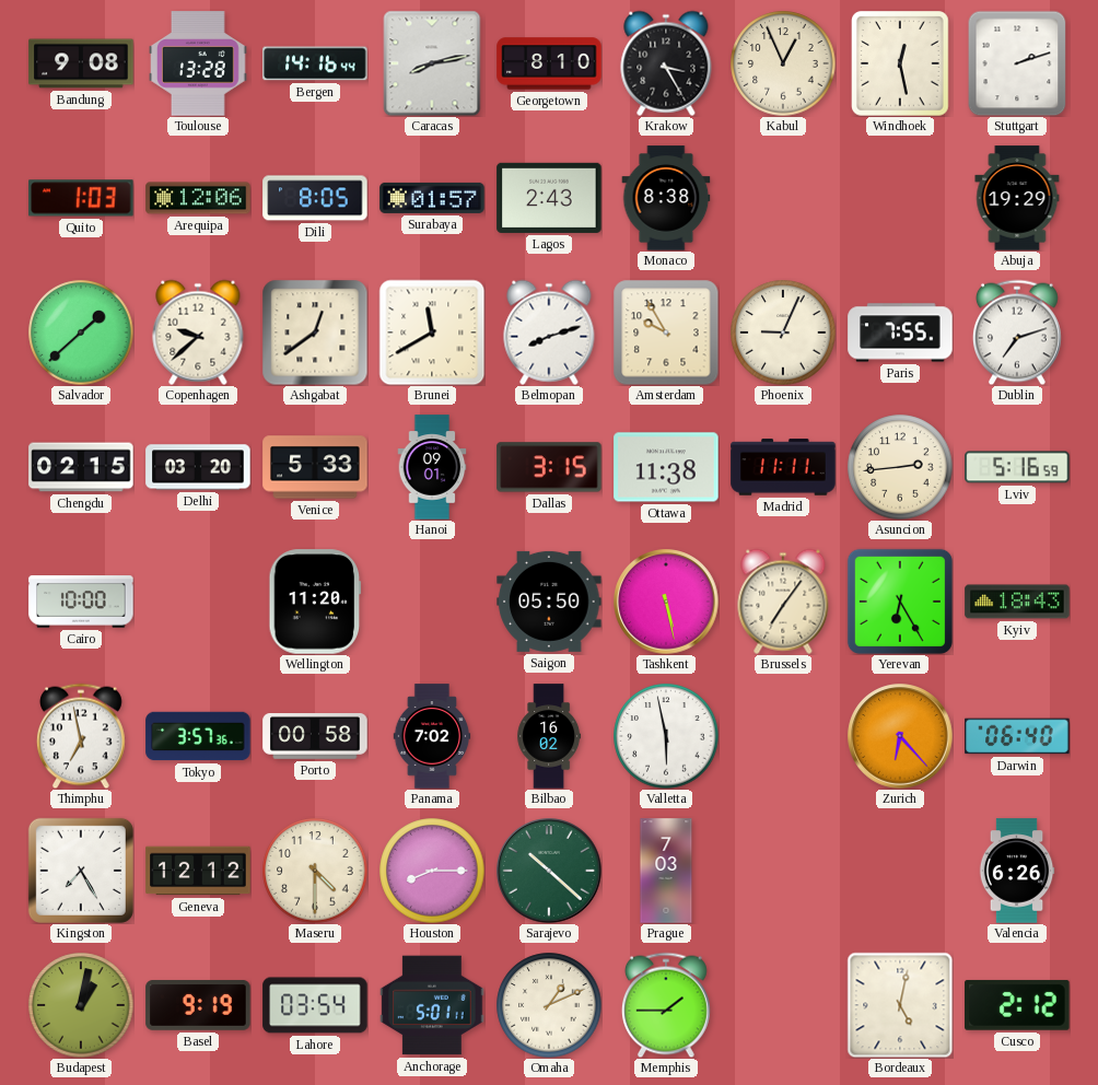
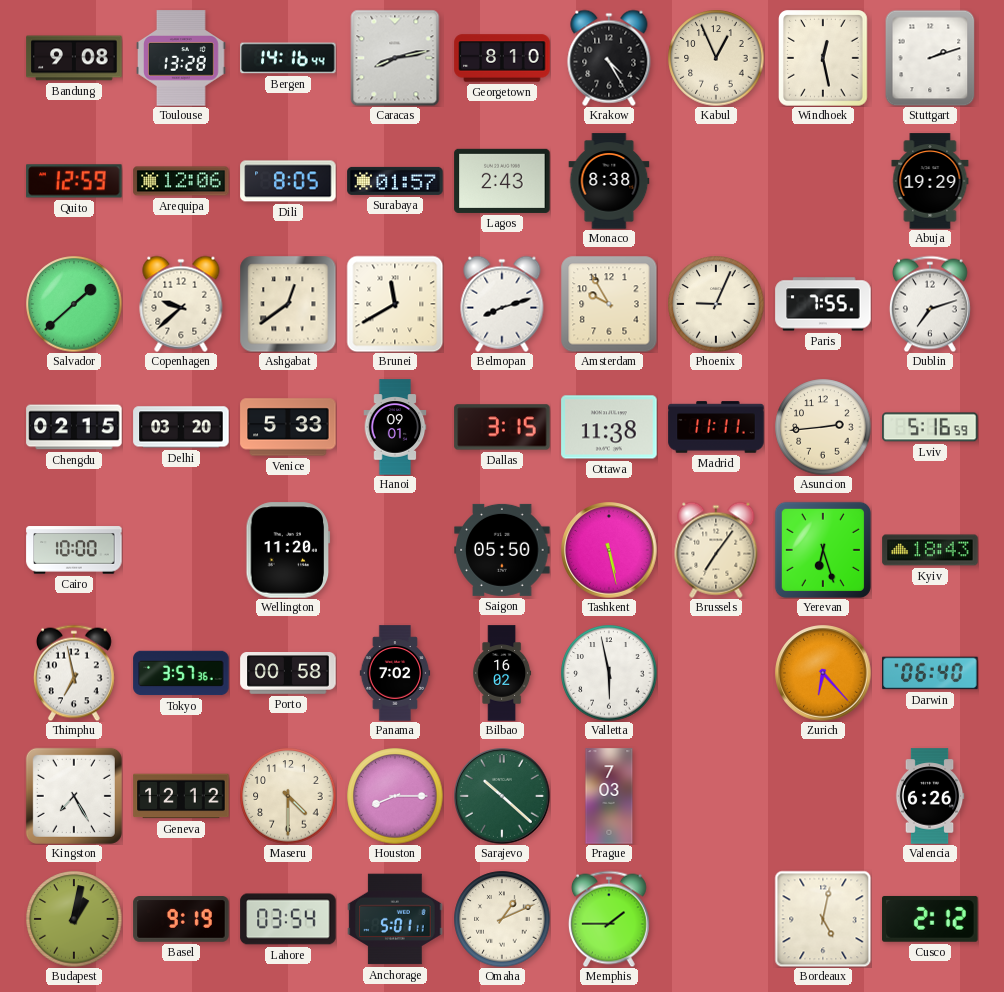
Krakow: 3:25 -> 4:25 (609, 58)
Quito: 1:03 -> 12:59 (74, 181)
Yerevan: 6:25 -> 6:27 (823, 550)
